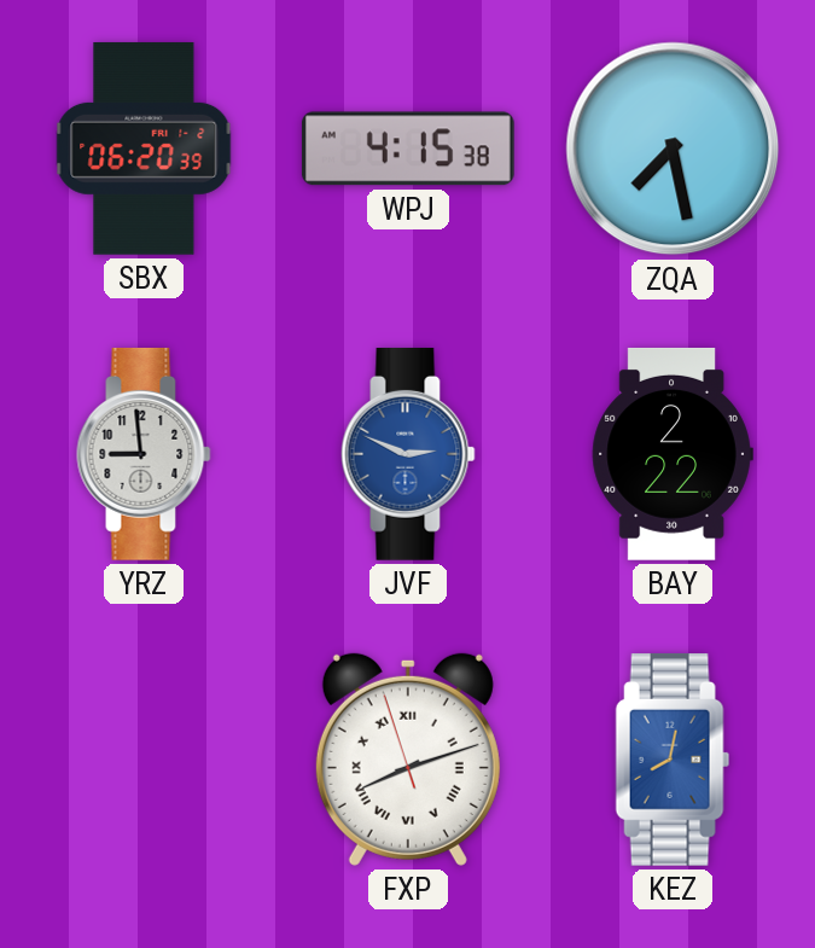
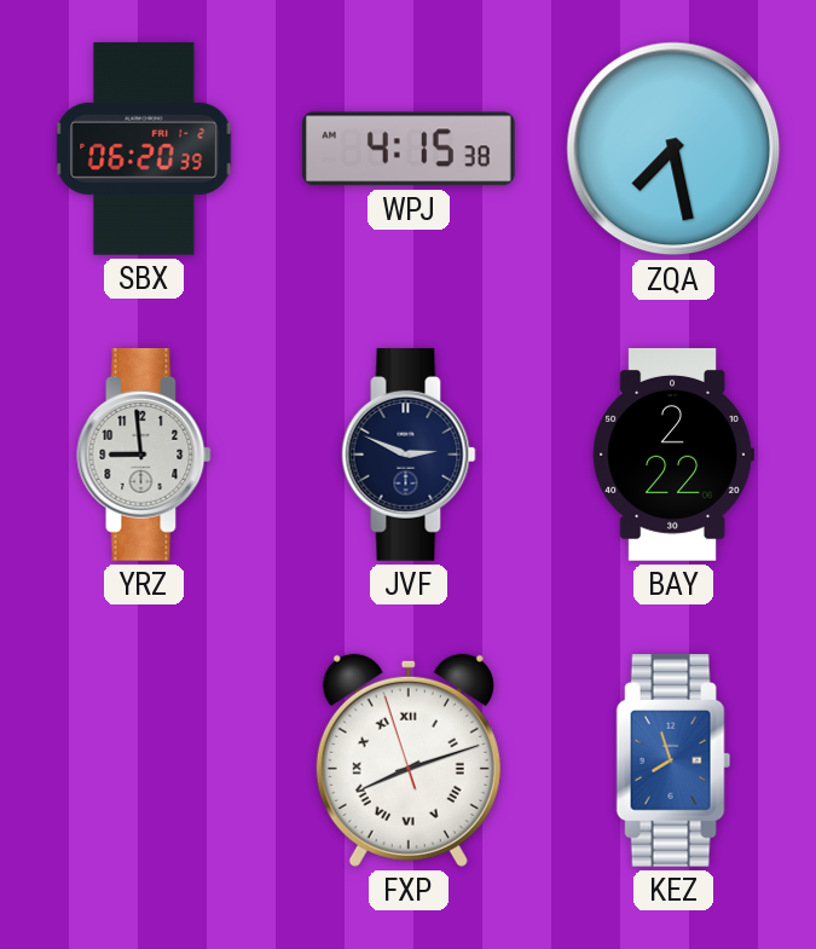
JVF dial: blue -> navy (409, 455)
KEZ: 8:02 -> 7:57 (673, 760)
